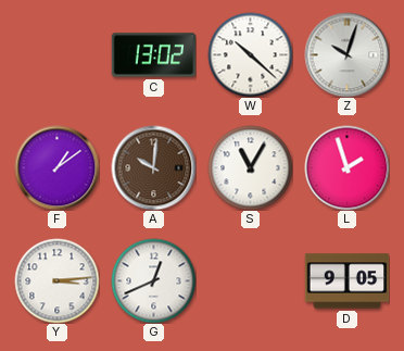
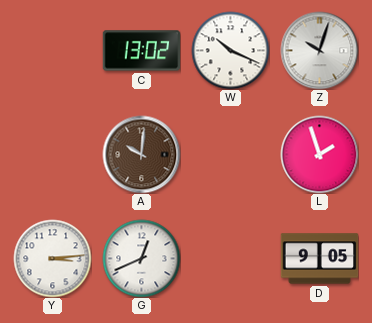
W: 10:22 -> 10:19 (230, 50)
F: 1:09 -> none (56, 167)
S: 11:05 -> none (250, 167)
